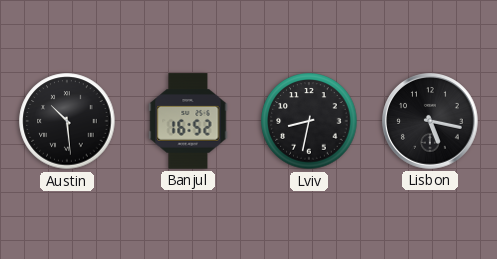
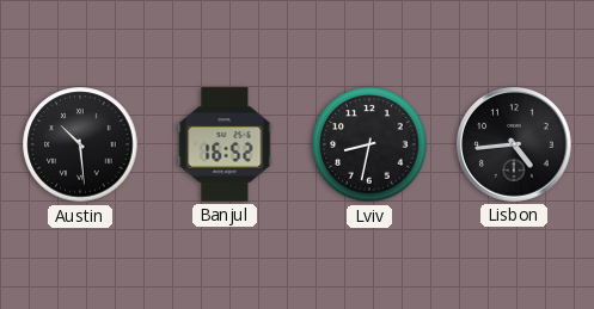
Lisbon: 5:17 -> 4:44 (514, 144)
